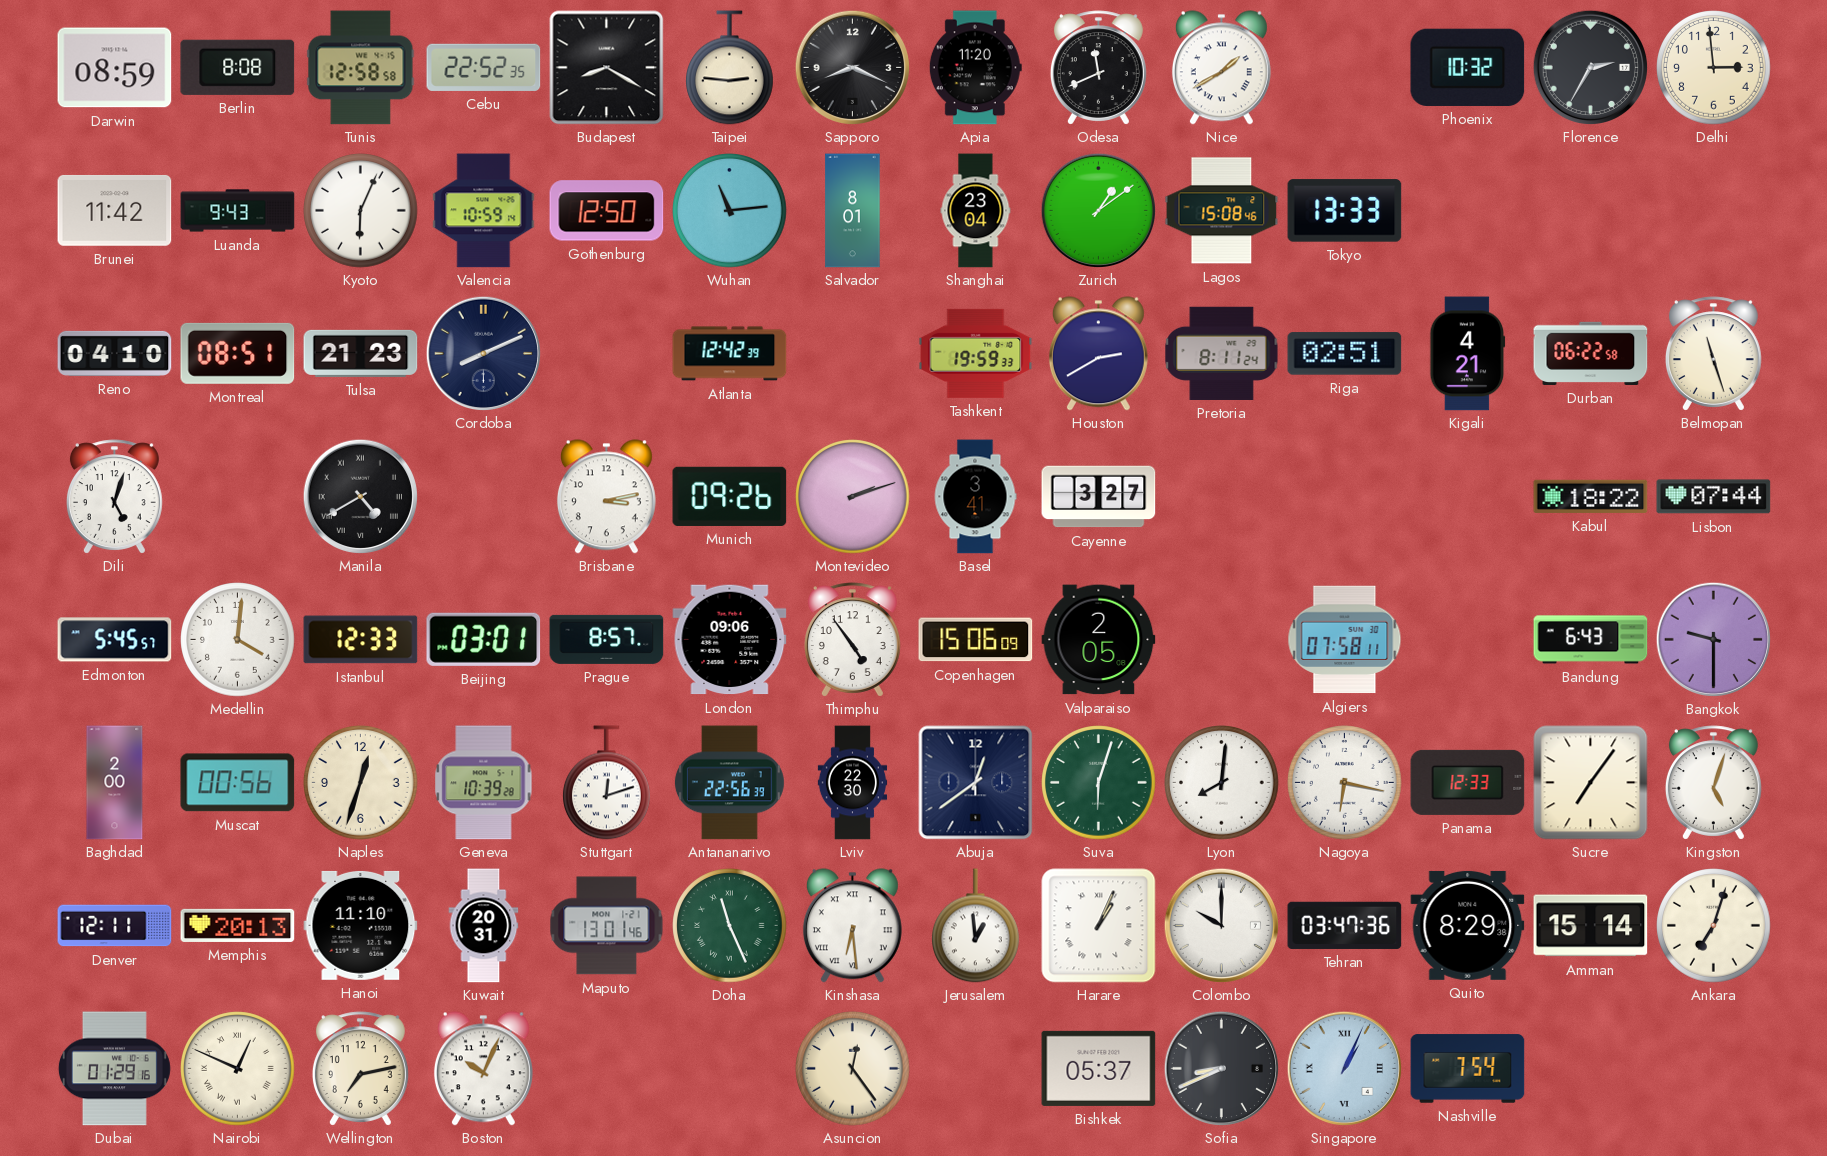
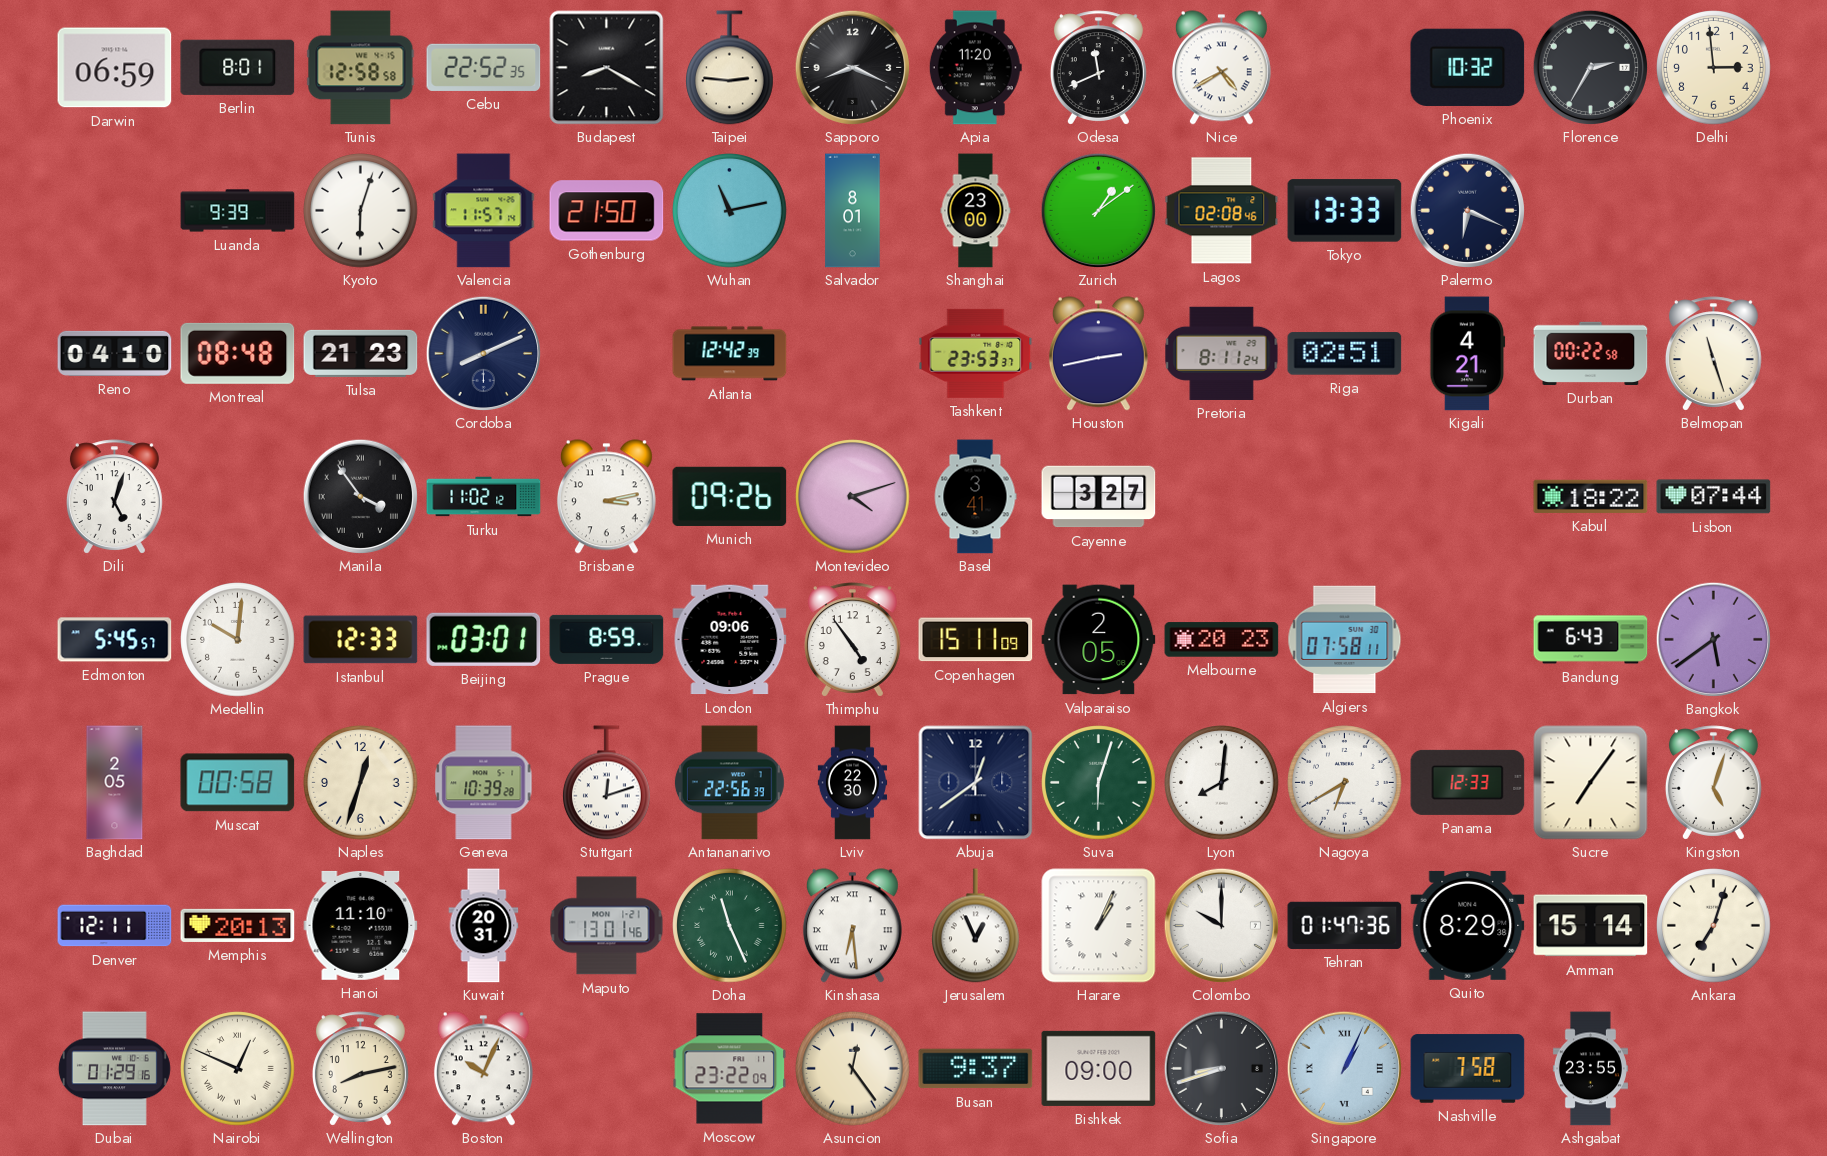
Darwin: 08:59 -> 06:59 (115, 68)
Berlin: 8:08 -> 8:01 (238, 67)
Nice: 1:40 -> 4:40 (1221, 68)
Brunei: 11:42 -> none (115, 210)
Luanda: 9:43 -> 9:39 (238, 211)
Kyoto: 6:04 -> 6:03 (361, 211)
Valencia: 10:59 -> 11:57 (484, 211)
Gothenburg: 12:50 -> 21:50 (607, 211)
Wuhan: 11:14 -> 11:13 (730, 211)
Shanghai: 23:04 -> 23:00 (976, 211)
Lagos: 15:08 -> 02:08 (1222, 211)
Palermo: none -> 6:19 (1467, 210)
Montreal: 08:51 -> 08:48 (238, 353)
Tashkent: 19:59 -> 23:53 (976, 353)
Houston: 2:40 -> 2:43 (1098, 354)
Durban: 06:22 -> 00:22 (1591, 353)
Manila: 4:40 -> 3:54 (360, 496)
Turku: none -> 11:02 (484, 497)
Montevideo: 2:12 -> 4:12 (853, 497)
Medellin: 4:01 -> 10:01 (238, 640)
Prague: 8:57 -> 8:59 (607, 639)
Copenhagen: 15:06 -> 15:11 (976, 640)
Melbourne: none -> 20:23 (1222, 640)
Bangkok: 9:30 -> 5:39 (1713, 639)
Baghdad: 2:00 -> 2:05 (115, 783)
Muscat: 00:56 -> 00:58 (238, 783)
Nagoya: 6:17 -> 6:40 (1345, 783)
Jerusalem: 12:59 -> 12:56 (976, 926)
Tehran: 03:47 -> 01:47 (1345, 925)
Wellington: 7:13 -> 8:13 (360, 1069)
Moscow: none -> 23:22 (730, 1069)
Busan: none -> 9:37 (976, 1069)
Bishkek: 05:37 -> 09:00 (1099, 1068)
Sofia: 8:41 -> 8:42 (1221, 1068)
Nashville: 7:54 -> 7:58 (1468, 1069)
Ashgabat: none -> 23:55 (1590, 1069)
